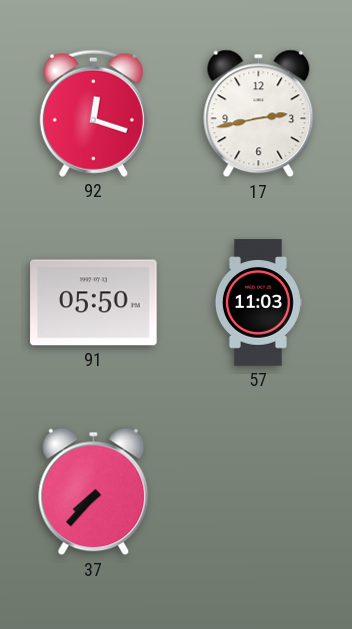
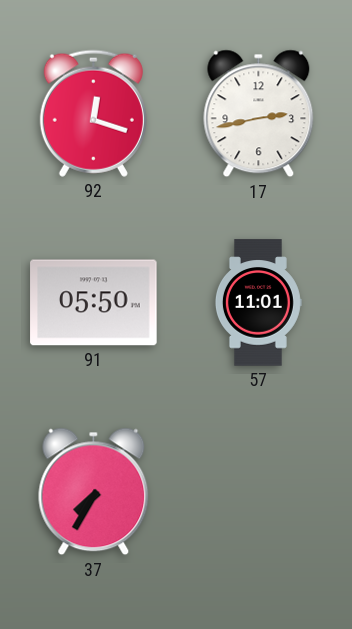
57: 11:03 -> 11:01 (258, 303)
37: 7:37 -> 7:35 (94, 492)
